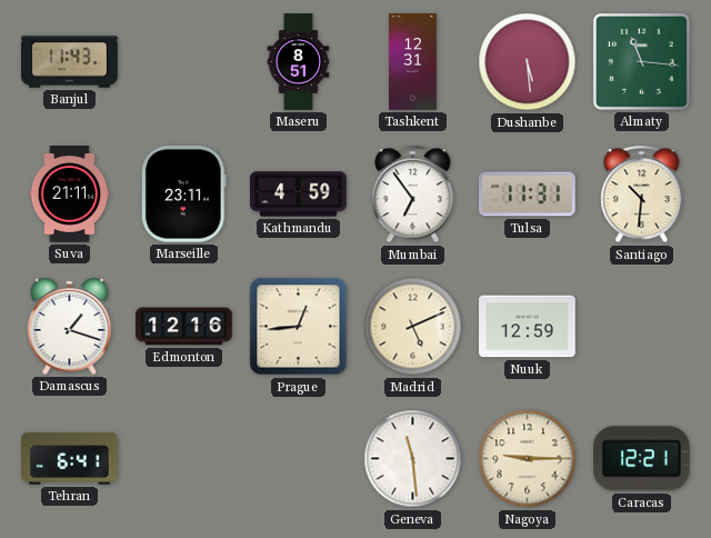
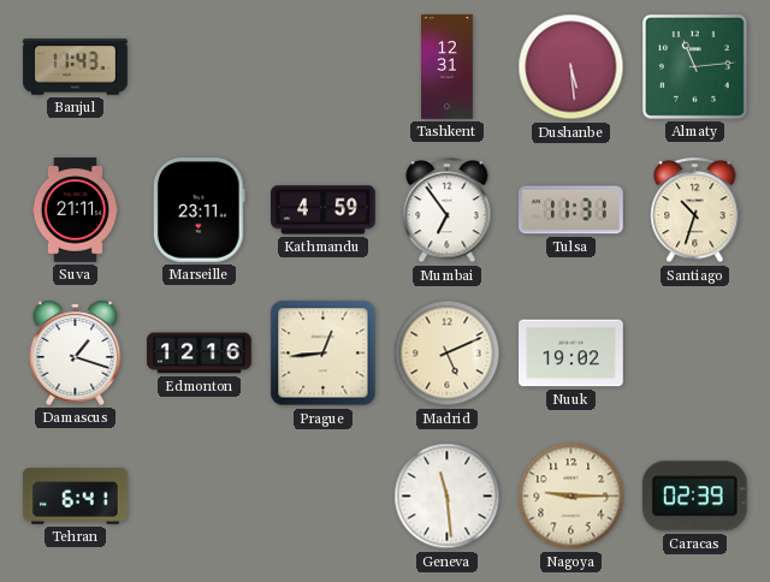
Maseru: 8:51 -> none (299, 62)
Almaty: 11:16 -> 11:14 (694, 66)
Santiago: 10:31 -> 10:33 (695, 210)
Nuuk: 12:59 -> 19:02 (571, 354)
Caracas: 12:21 -> 02:39 (694, 497)
